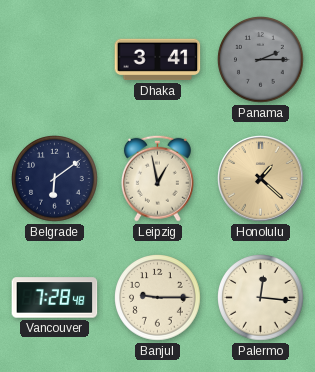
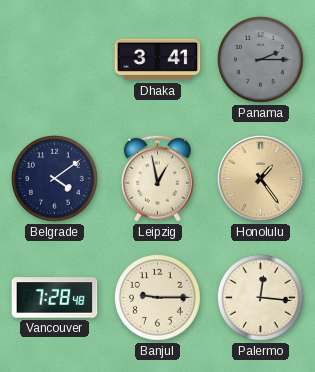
Belgrade: 6:09 -> 4:09 (55, 179)
Honolulu: 1:22 -> 1:24 (261, 179)
